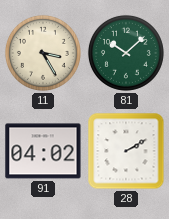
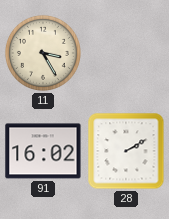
81: 10:08 -> none (126, 53)
91: 04:02 -> 16:02 (43, 151)
